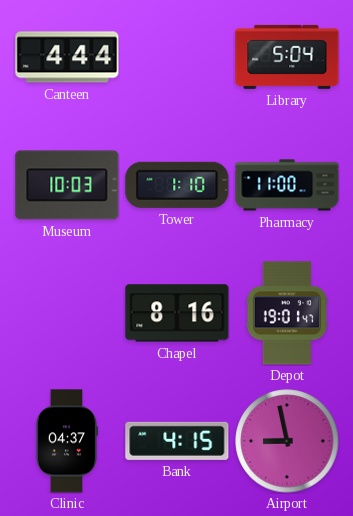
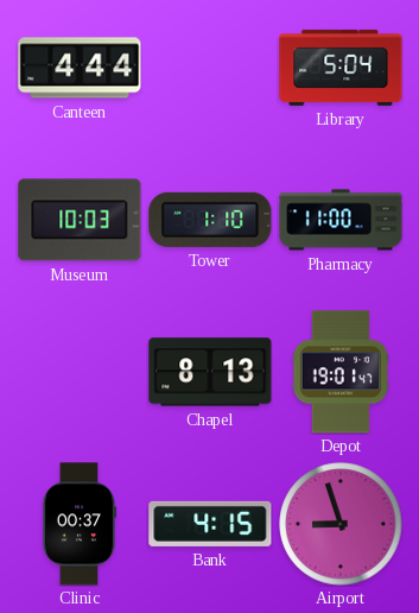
Chapel: 8:16 -> 8:13 (210, 372)
Clinic: 04:37 -> 00:37 (80, 524)
Airport: 8:58 -> 8:57 (341, 524)
